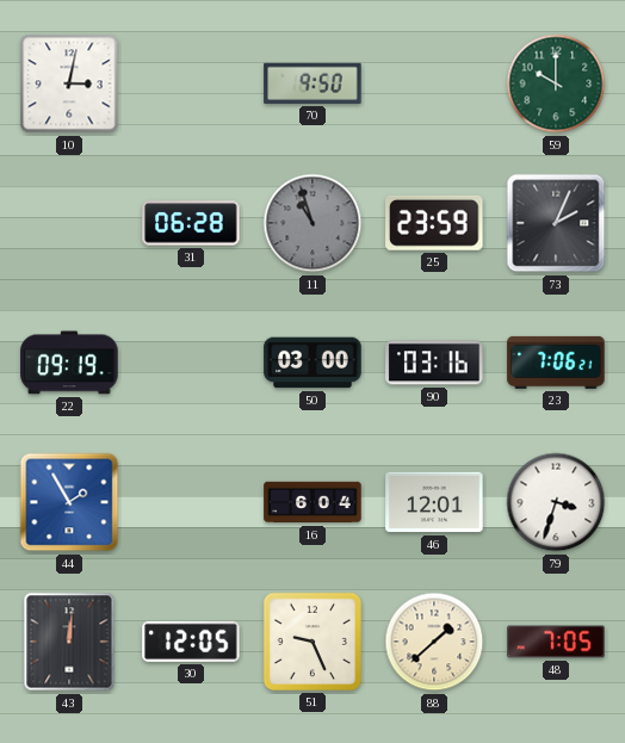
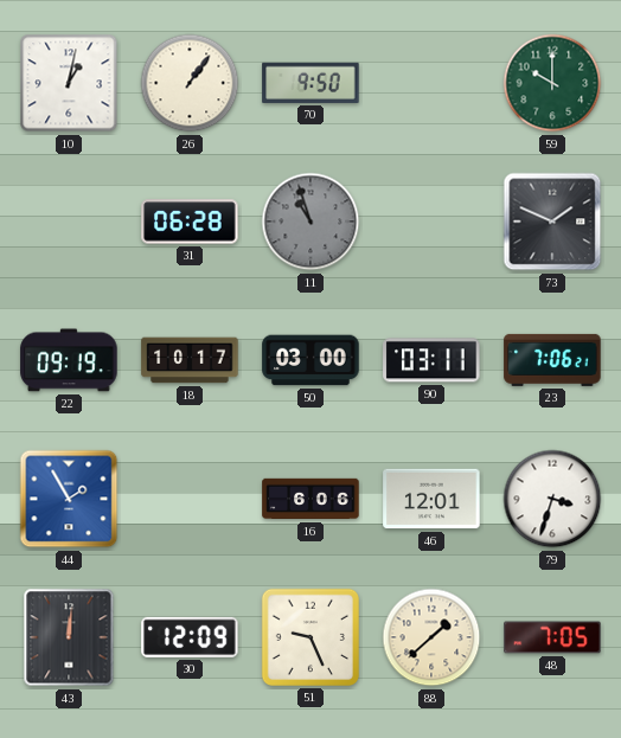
10: 3:02 -> 1:02 (69, 83)
26: none -> 1:06 (190, 83)
25: 23:59 -> none (434, 223)
73: 2:04 -> 1:49 (552, 222)
18: none -> 10:17 (190, 360)
90: 03:16 -> 03:11 (431, 360)
16: 6:04 -> 6:06 (310, 499)
30: 12:05 -> 12:09 (190, 637)
